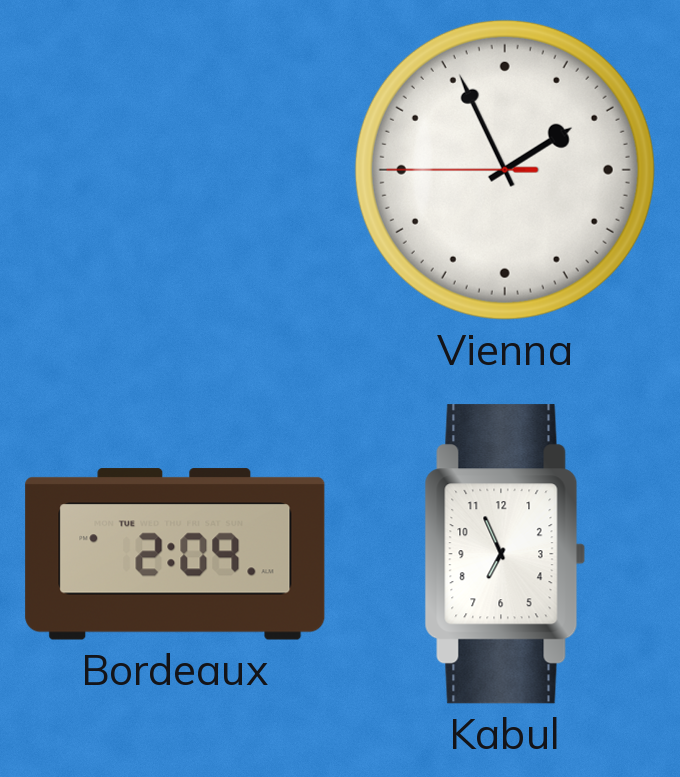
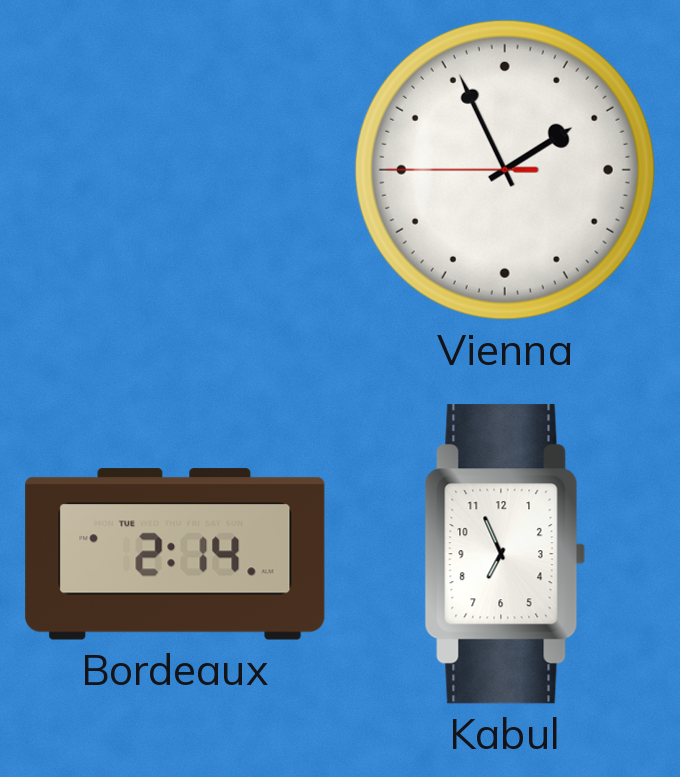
Bordeaux: 2:09 -> 2:14 (175, 554)
